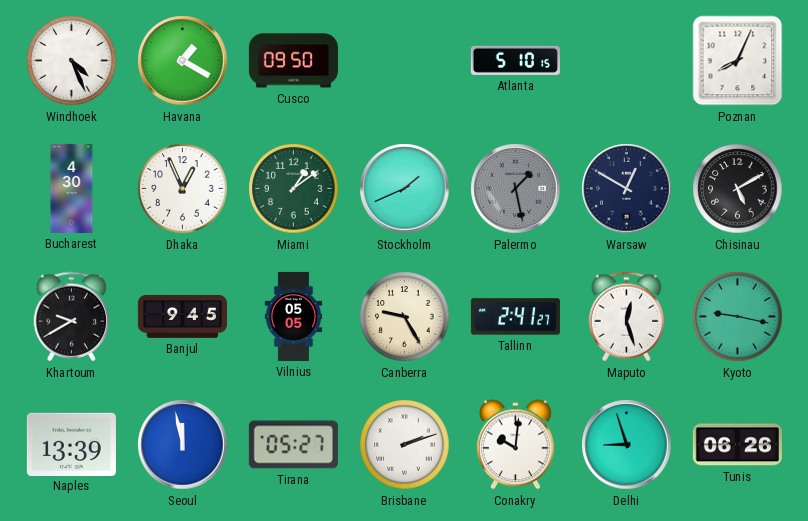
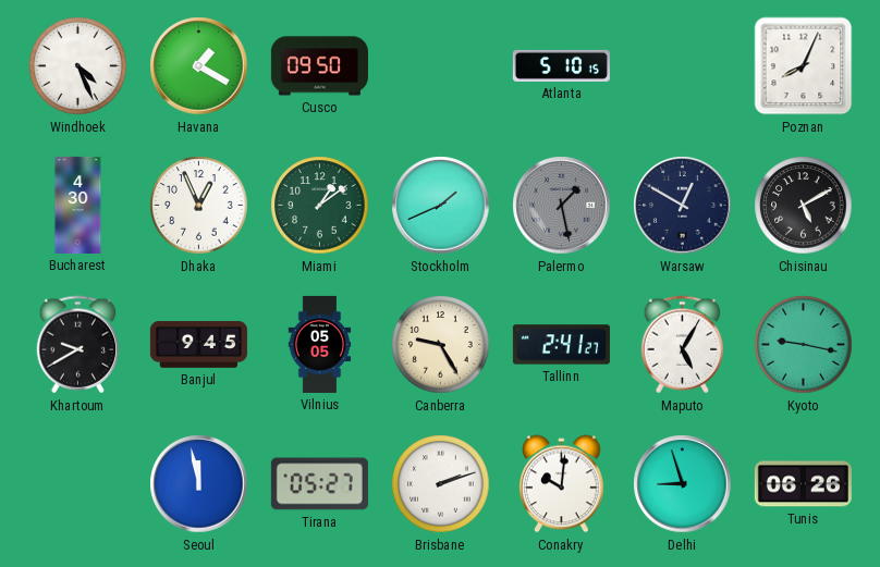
Maputo: 12:27 -> 5:05 (683, 345)
Naples: 13:39 -> none (71, 444)
